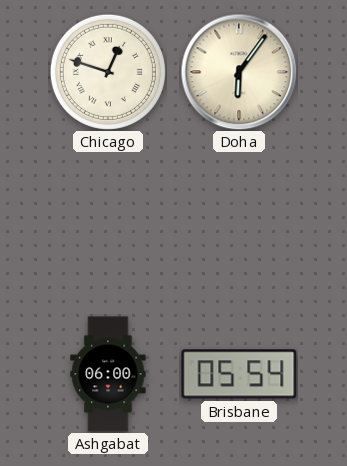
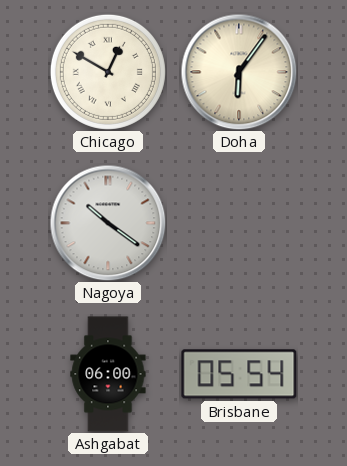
Chicago: 12:48 -> 12:50 (108, 72)
Nagoya: none -> 10:21 (108, 223)
